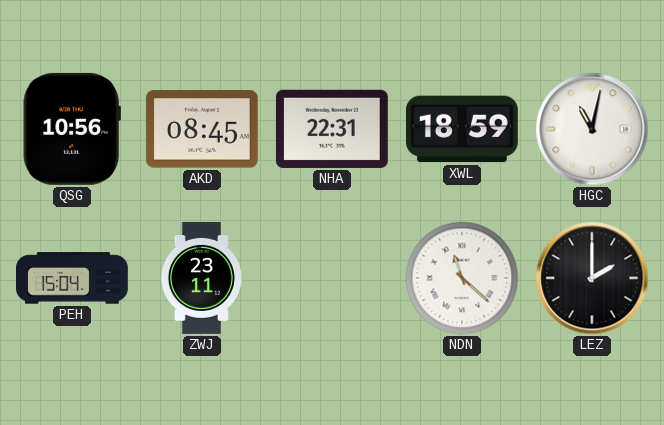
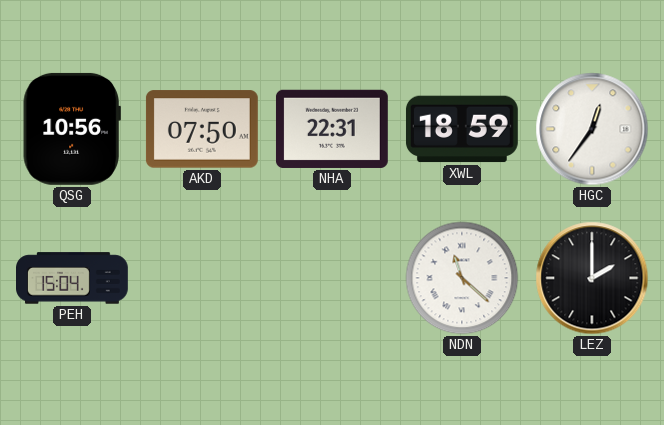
AKD: 08:45 -> 07:50 (202, 129)
HGC: 11:02 -> 12:36 (592, 129)
ZWJ: 23:11 -> none (201, 279)
